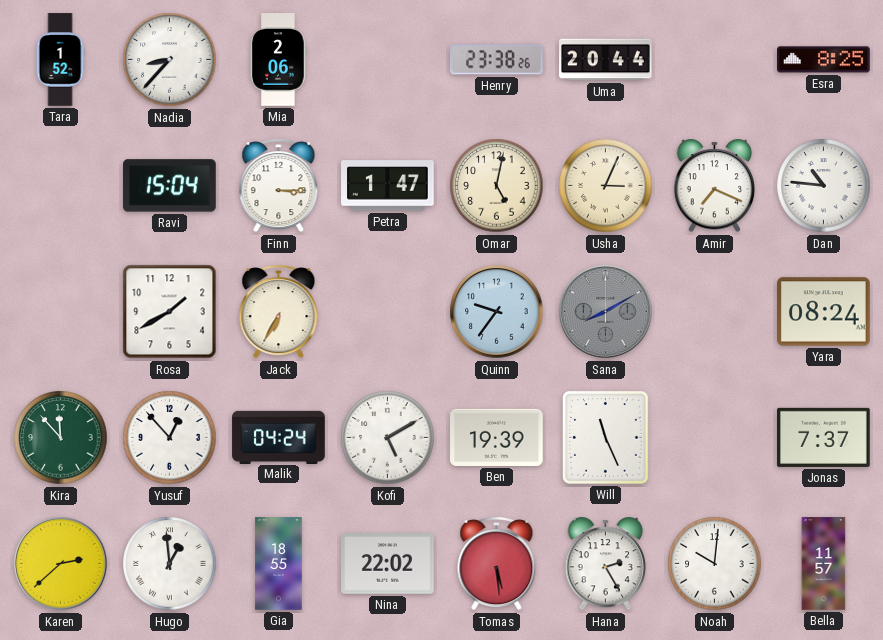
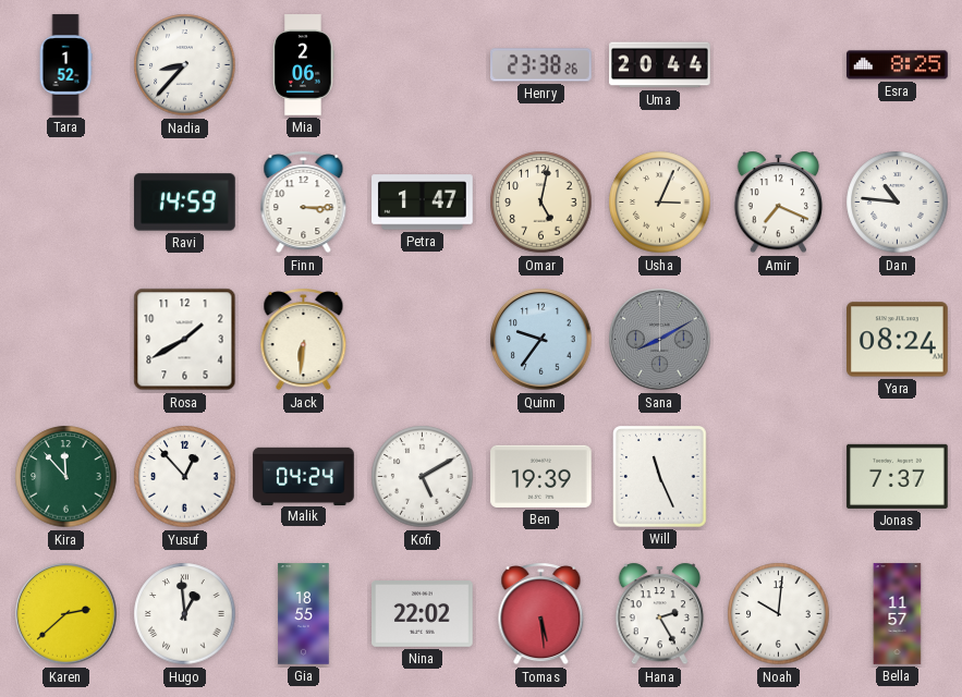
Ravi: 15:04 -> 14:59 (185, 203)
Jack: 6:35 -> 6:31 (304, 340)
